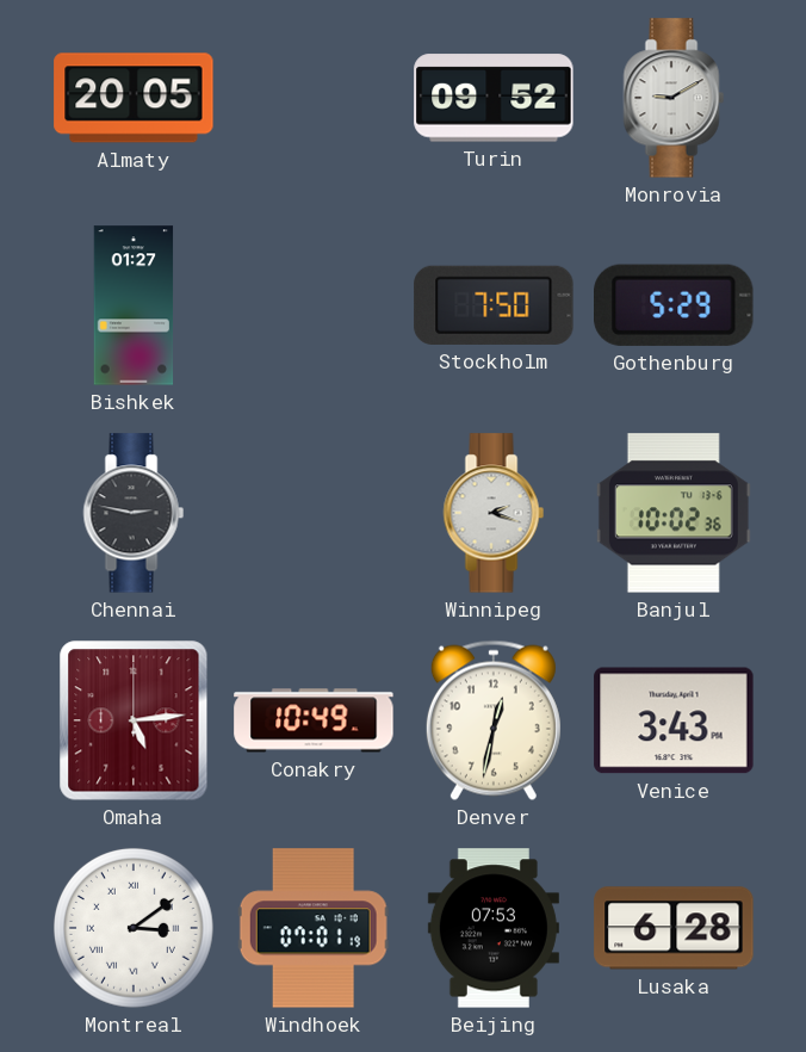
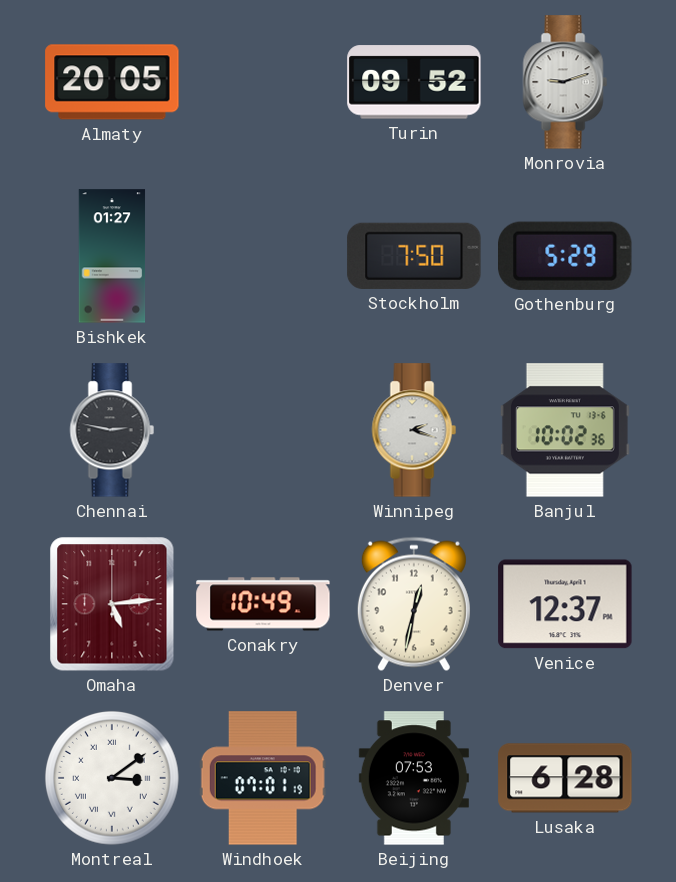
Monrovia: 9:10 -> 9:12 (565, 82)
Venice: 3:43 -> 12:37 (565, 604)
